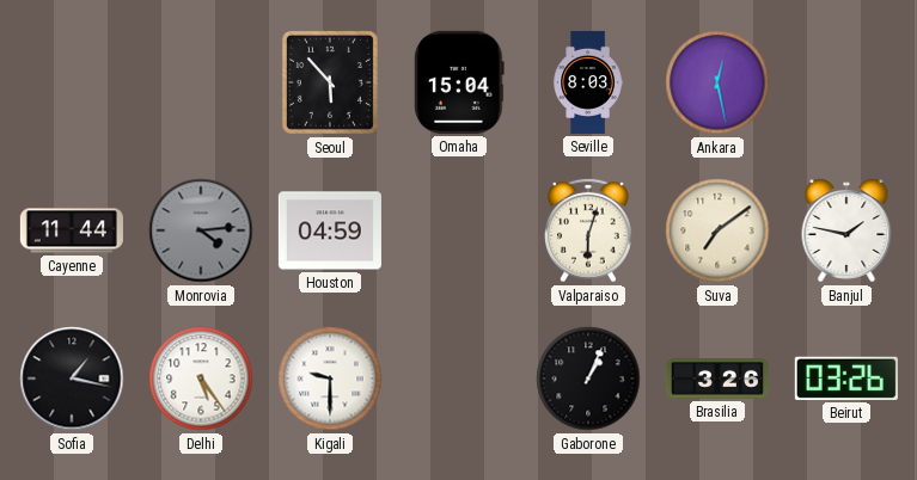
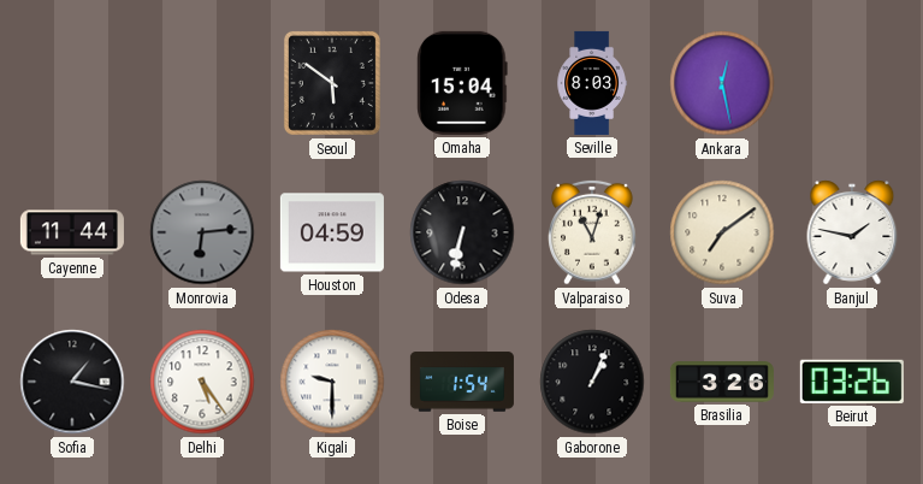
Seoul: 5:53 -> 5:51 (332, 83)
Monrovia: 4:14 -> 6:14 (202, 232)
Odesa: none -> 6:32 (462, 232)
Valparaiso: 6:03 -> 11:03 (592, 232)
Boise: none -> 1:54 (462, 382)
